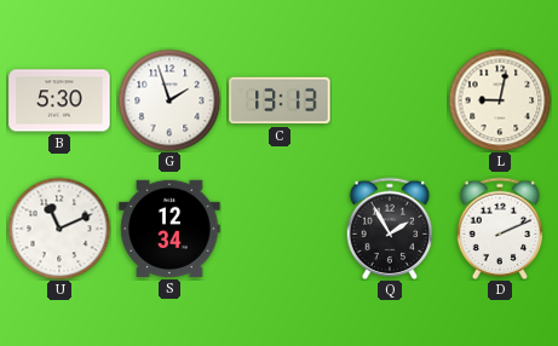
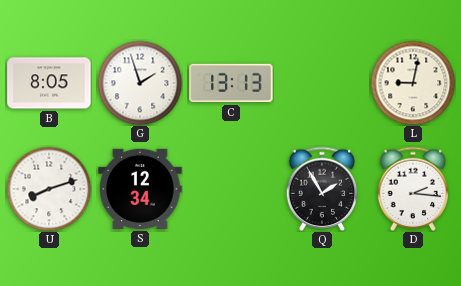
B: 5:30 -> 8:05 (49, 83)
U: 11:11 -> 8:12 (49, 189)
D: 2:11 -> 2:16 (413, 188)
